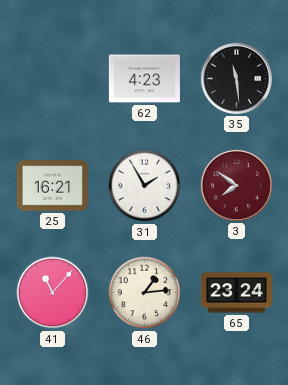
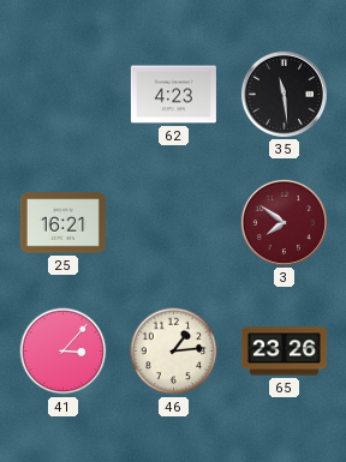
31: 1:55 -> none (145, 186)
41: 11:07 -> 3:07 (64, 352)
65: 23:24 -> 23:26 (284, 352)
